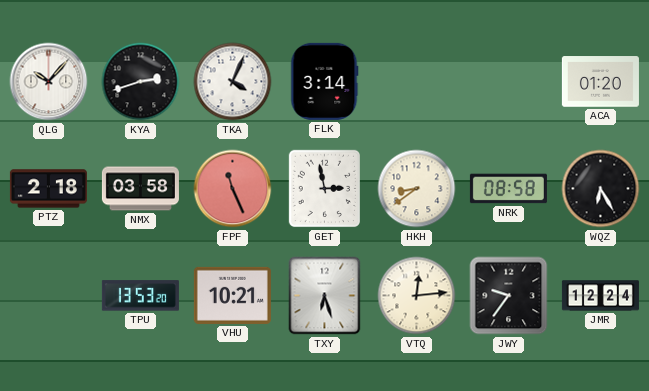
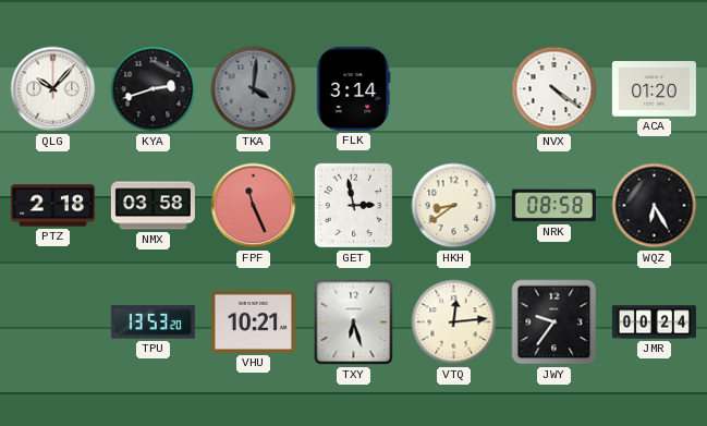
TKA: 4:04 -> 4:01 (254, 89)
TKA dial: white -> grey (254, 89)
NVX: none -> 4:21 (554, 89)
JMR: 12:24 -> 00:24 (654, 322)
